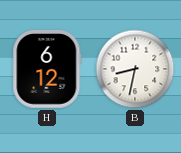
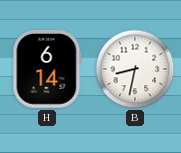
H: 6:12 -> 6:14 (47, 70)
